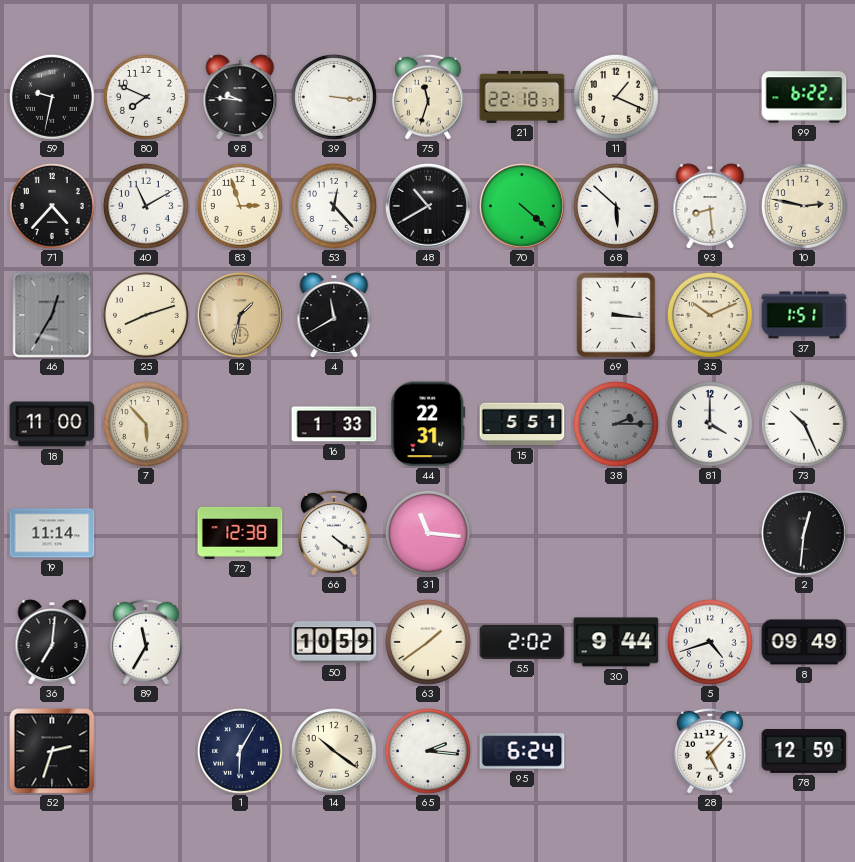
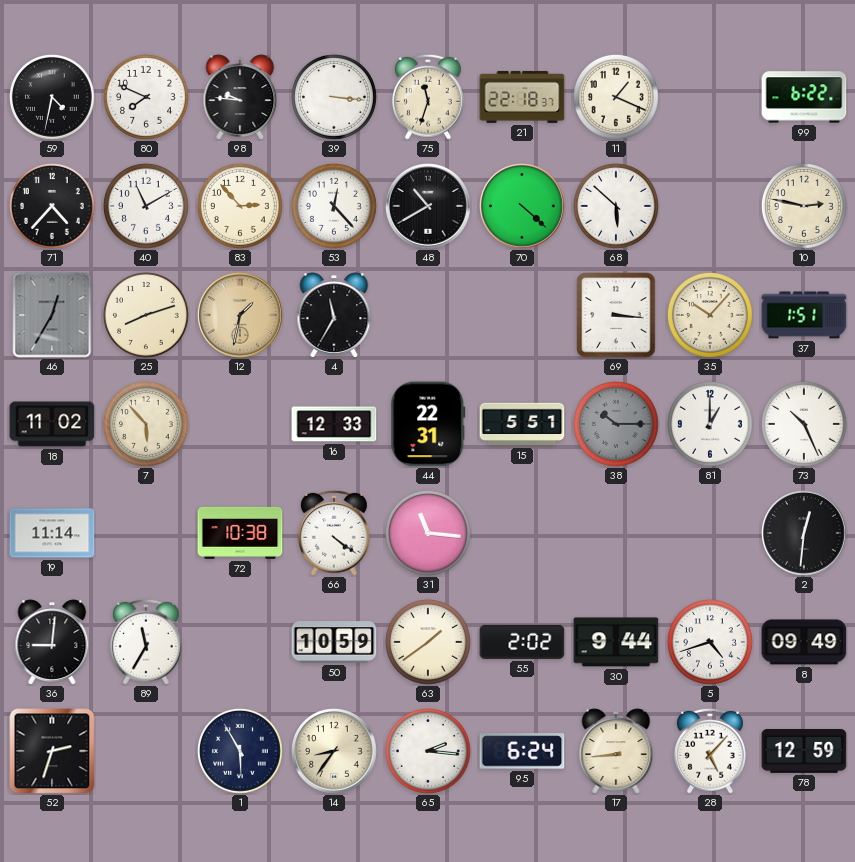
59: 9:32 -> 4:32 (52, 97)
83: 2:57 -> 2:53 (240, 206)
93: 8:29 -> none (710, 206)
4: 11:40 -> 11:35 (334, 315)
35: 10:11 -> 10:07 (710, 315)
18: 11:00 -> 11:02 (52, 424)
16: 1:33 -> 12:33 (334, 424)
38: 2:15 -> 10:15 (616, 424)
81: 4:00 -> 1:00 (710, 424)
72: 12:38 -> 10:38 (240, 533)
36: 7:01 -> 9:01 (52, 642)
1: 6:05 -> 5:55 (240, 751)
14: 10:21 -> 8:36 (334, 751)
17: none -> 8:44 (616, 751)
